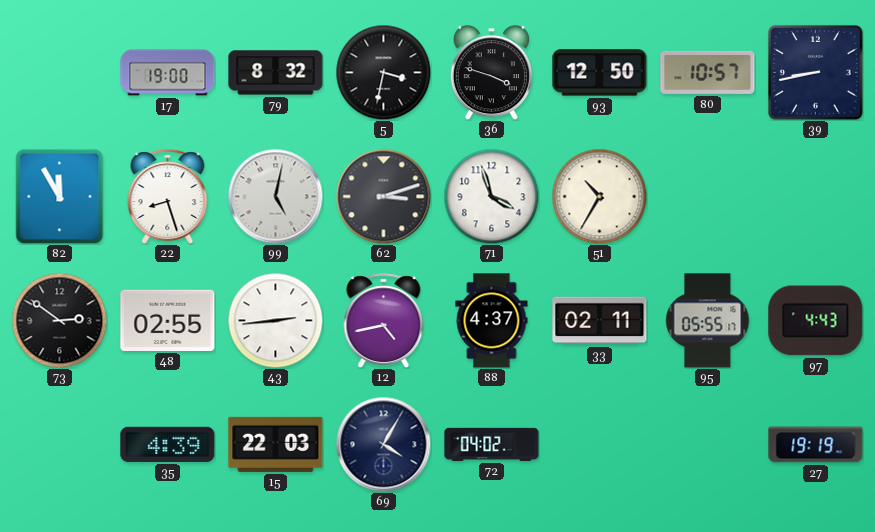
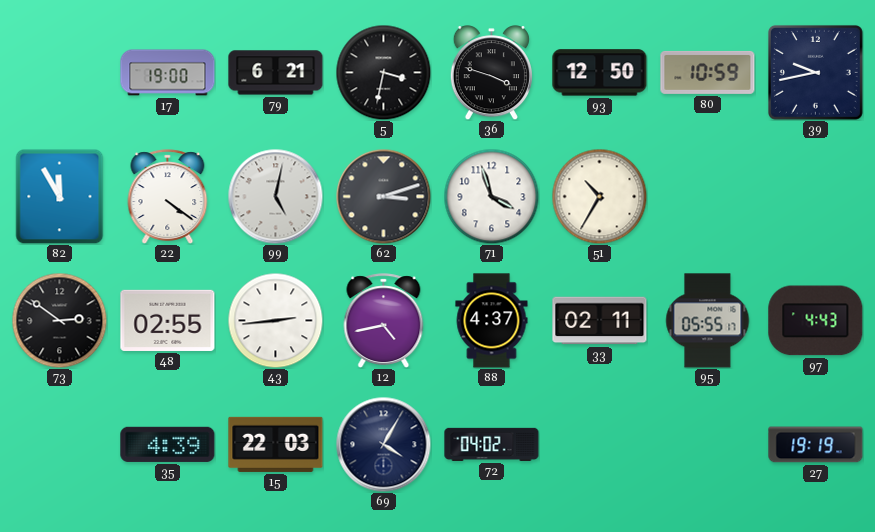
79: 8:32 -> 6:21 (276, 73)
80: 10:57 -> 10:59 (708, 72)
39: 8:43 -> 9:43 (815, 72)
22: 8:27 -> 4:21 (168, 197)
